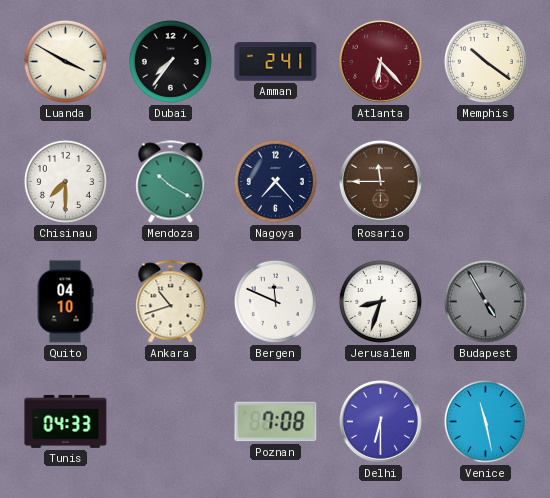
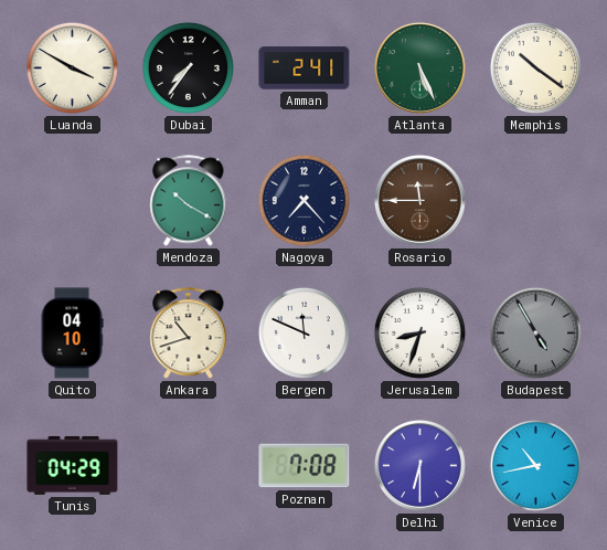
Atlanta: 6:23 -> 5:26 (419, 67)
Atlanta dial: burgundy -> green (419, 67)
Chisinau: 7:30 -> none (65, 181)
Tunis: 04:33 -> 04:29 (73, 465)
Venice: 11:28 -> 10:43 (535, 465)
